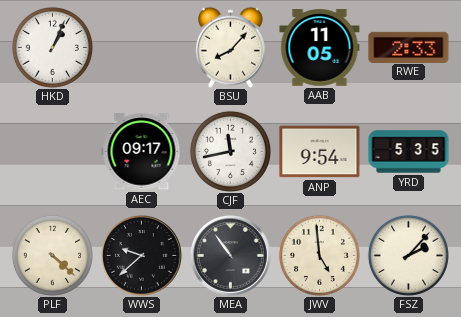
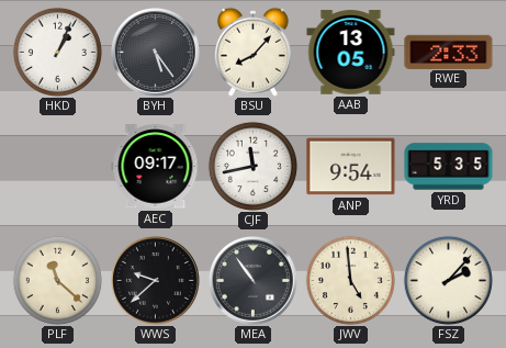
BYH: none -> 5:24 (155, 52)
AAB: 11:05 -> 13:05 (351, 53)
PLF: 4:22 -> 11:22 (57, 280)
